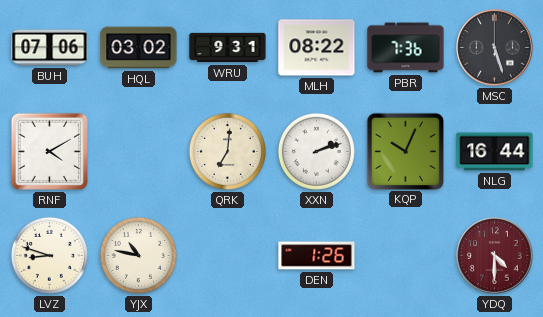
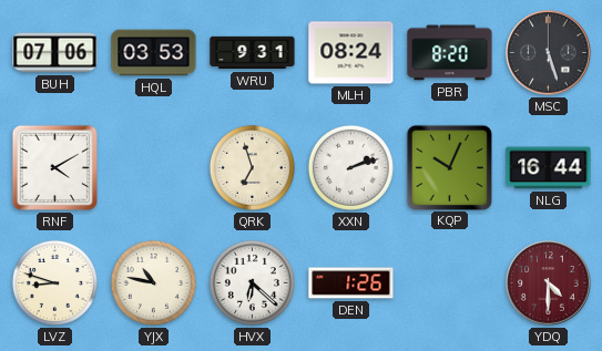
HQL: 03:02 -> 03:53 (154, 53)
MLH: 08:22 -> 08:24 (351, 53)
PBR: 7:36 -> 8:20 (450, 53)
QRK: 7:01 -> 6:57 (252, 167)
HVX: none -> 6:22 (252, 282)
